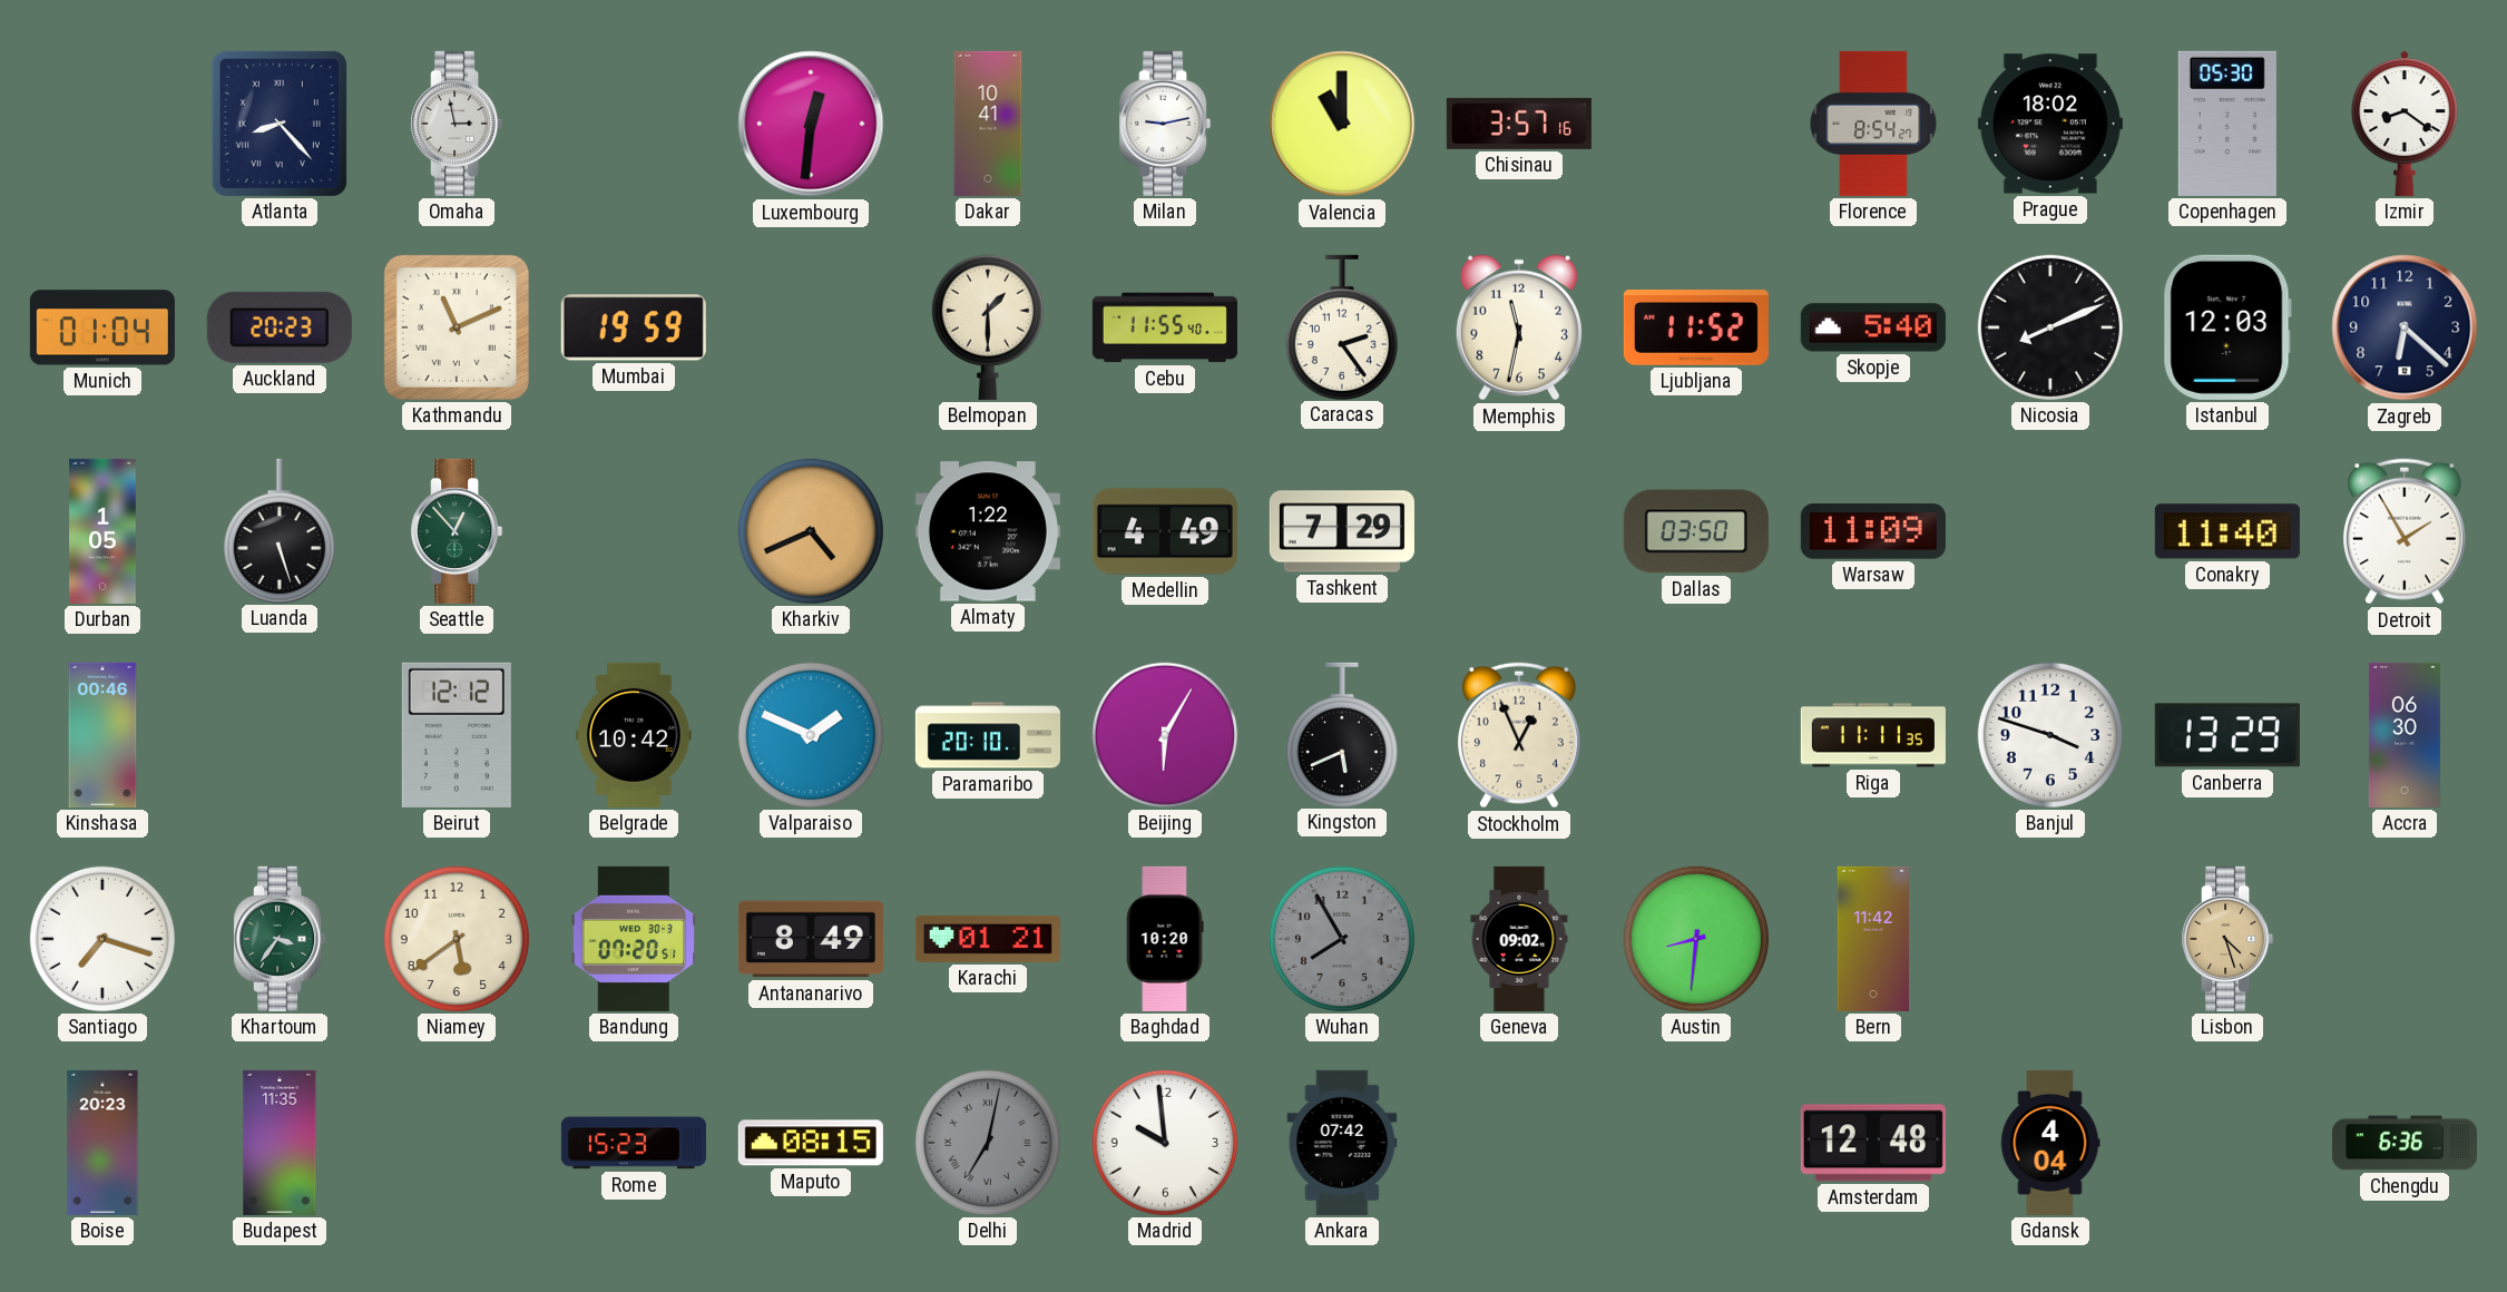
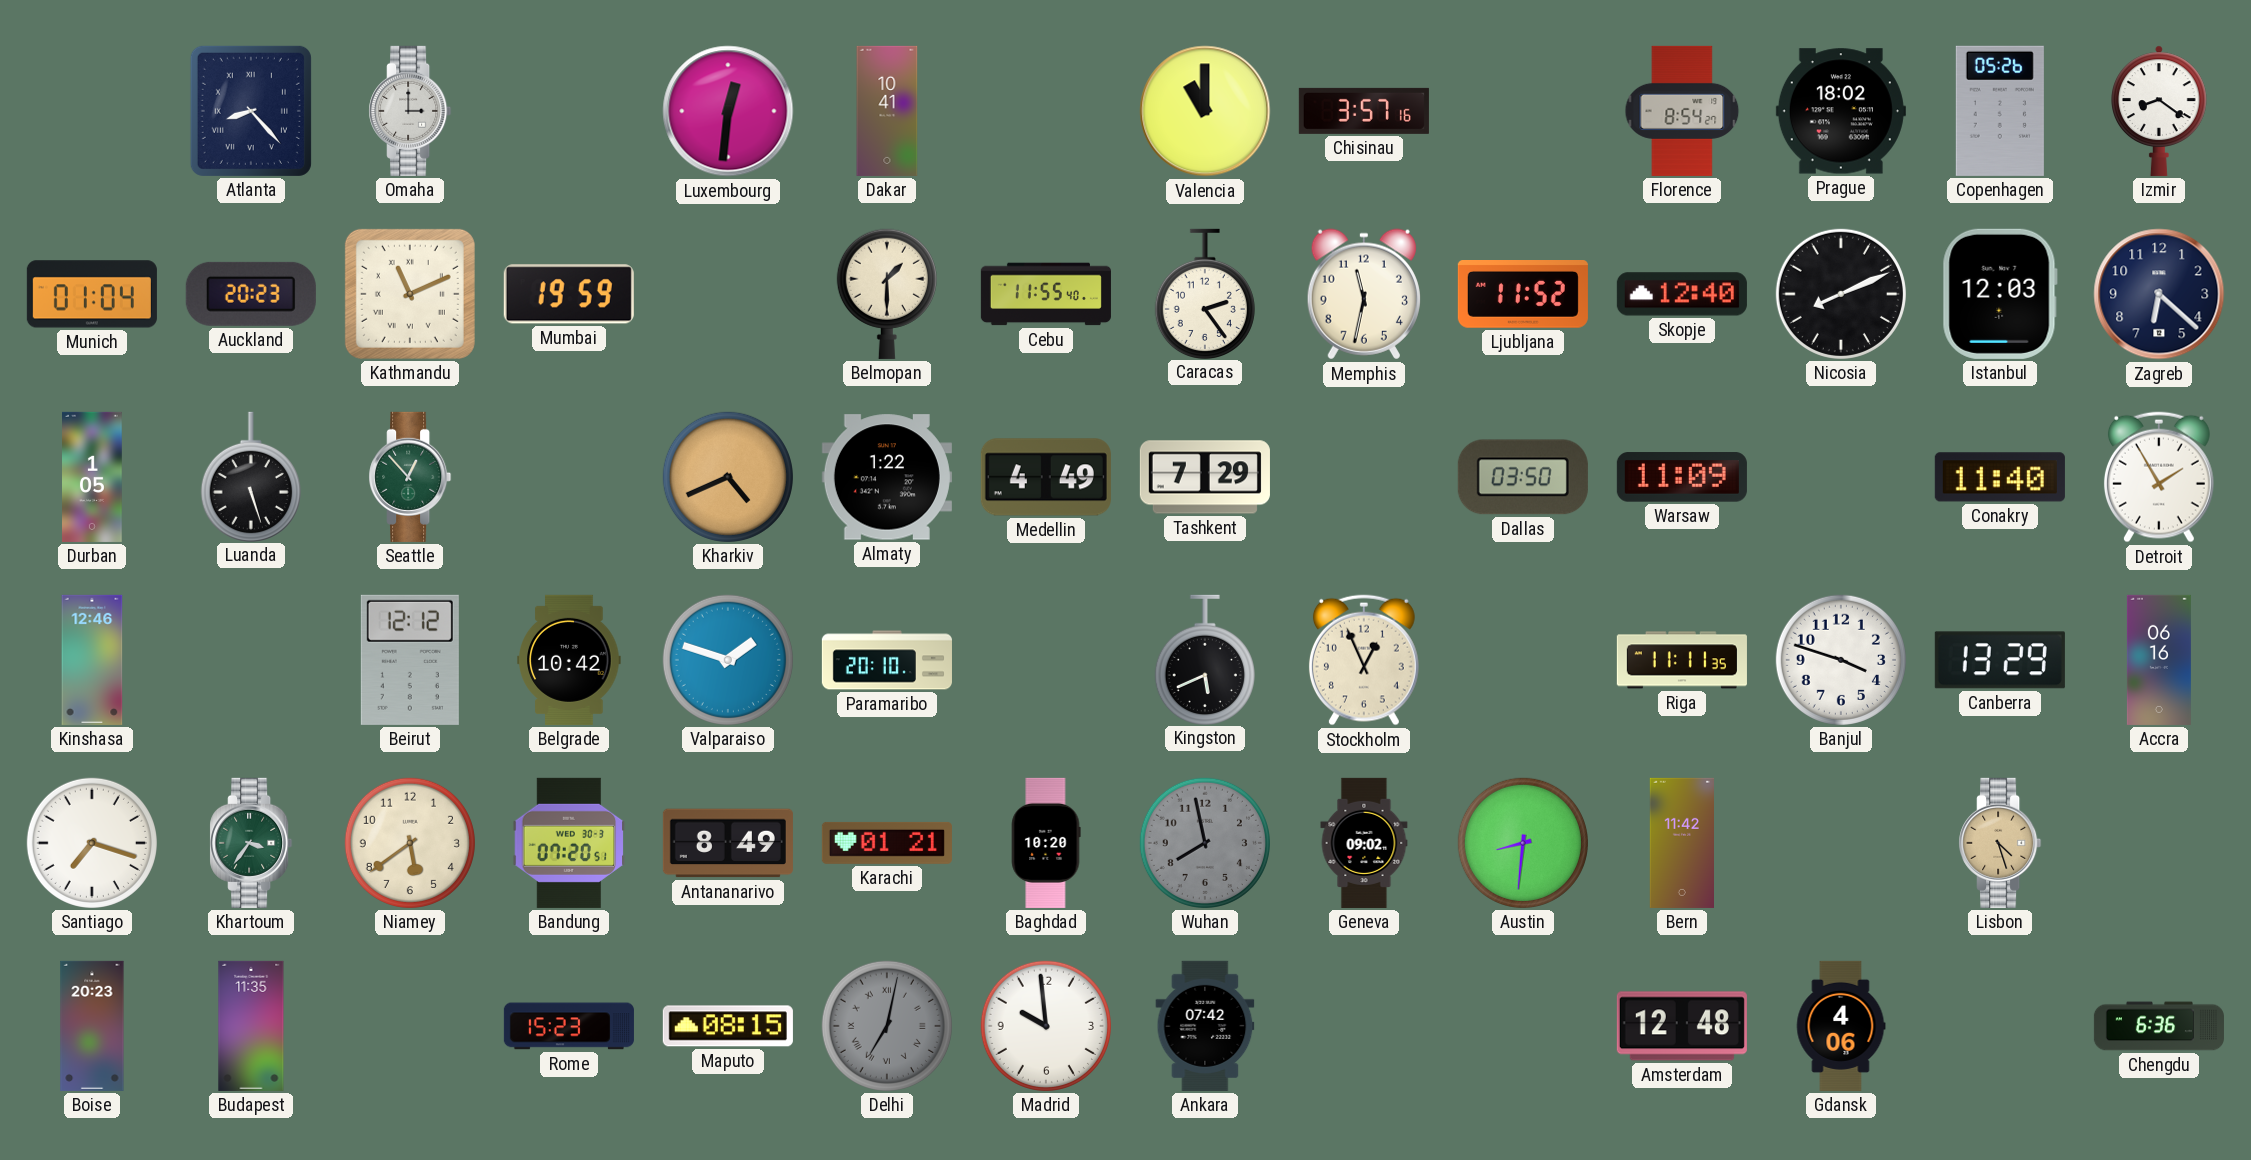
Omaha: 2:58 -> 3:00 (410, 111)
Milan: 9:13 -> none (1165, 124)
Copenhagen: 05:30 -> 05:26 (2000, 111)
Skopje: 5:40 -> 12:40 (1682, 294)
Kinshasa: 00:46 -> 12:46 (92, 660)
Valparaiso: 1:49 -> 1:48 (728, 660)
Beijing: 6:05 -> none (1165, 735)
Accra: 06:30 -> 06:16 (2159, 660)
Wuhan: 7:55 -> 7:58 (1205, 843)
Gdansk: 4:04 -> 4:06 (1841, 1026)
